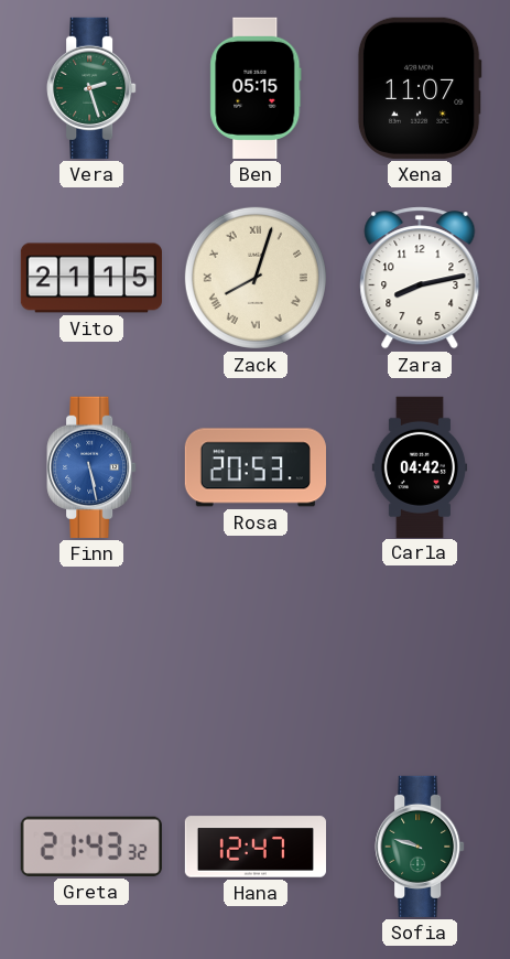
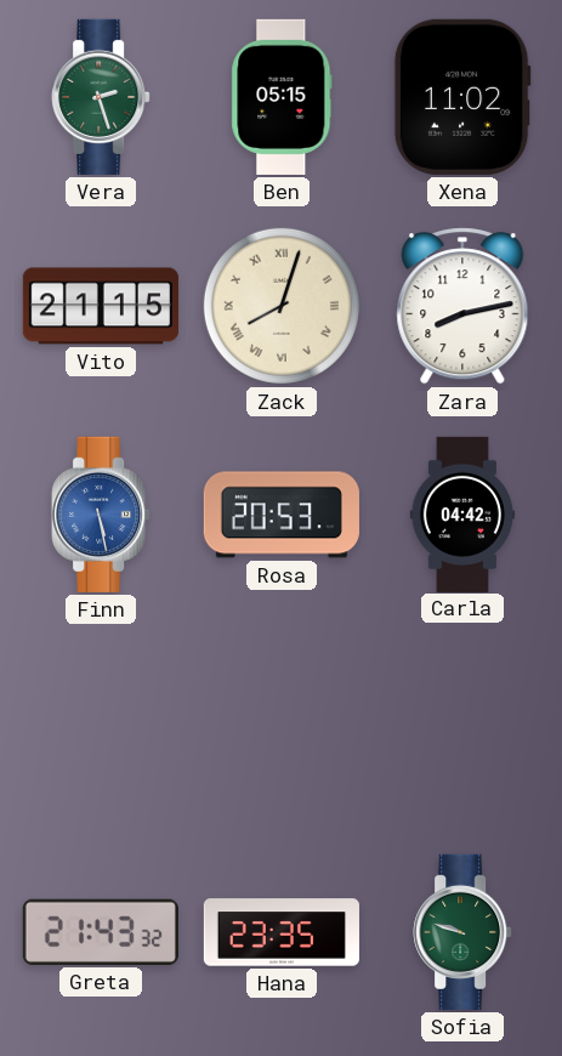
Xena: 11:07 -> 11:02 (462, 97)
Hana: 12:47 -> 23:35 (282, 932)
